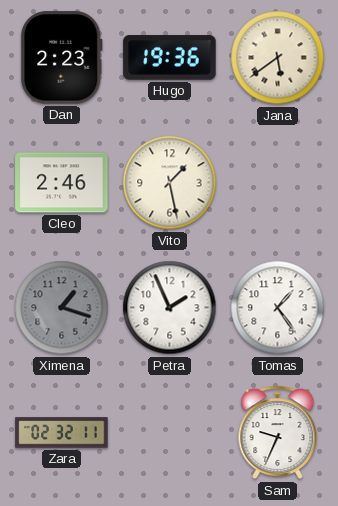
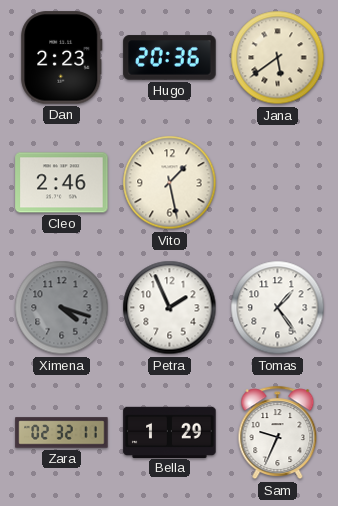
Hugo: 19:36 -> 20:36 (170, 58)
Ximena: 1:18 -> 4:18 (62, 308)
Bella: none -> 1:29 (170, 432)
